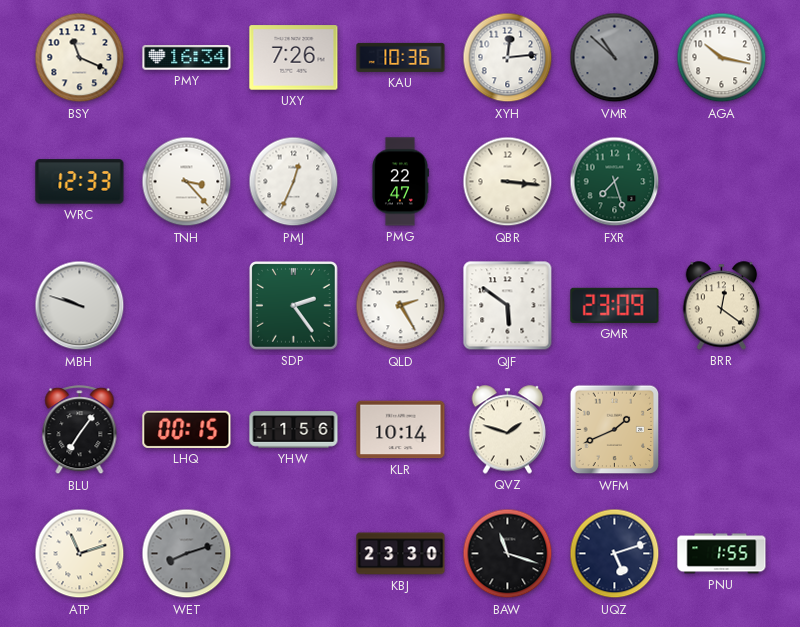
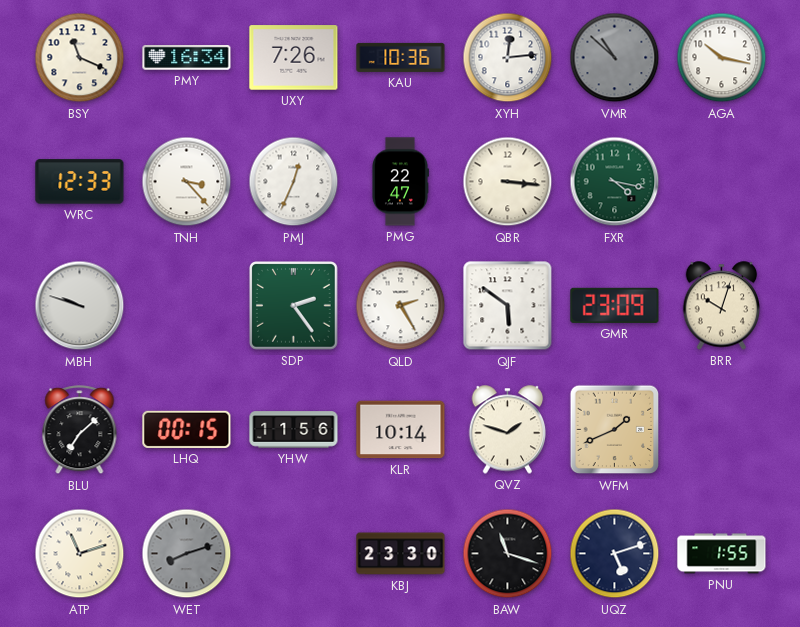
FXR: 7:27 -> 4:17 (615, 182)
BRR: 12:21 -> 10:03 (722, 306)
BLU: 7:06 -> 7:08 (80, 430)
